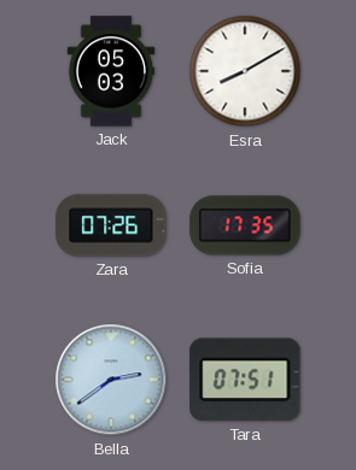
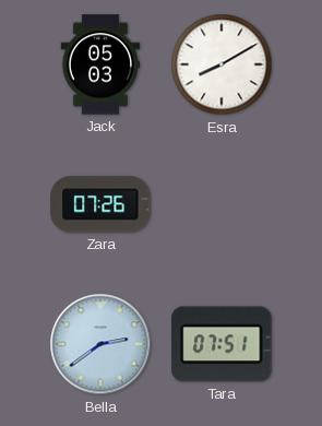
Sofia: 17:35 -> none (245, 225)
